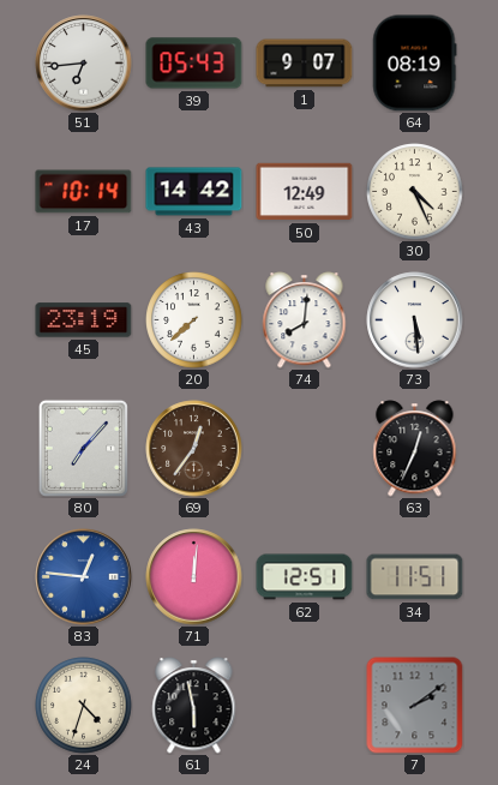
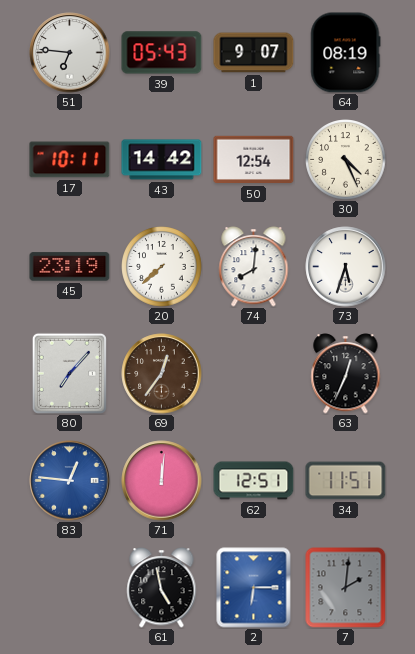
51: 6:44 -> 6:46 (70, 53)
17: 10:14 -> 10:11 (70, 160)
50: 12:49 -> 12:54 (254, 160)
73: 5:29 -> 5:33 (346, 267)
24: 4:33 -> none (84, 706)
61: 5:58 -> 4:58 (162, 588)
2: none -> 6:15 (254, 588)
7: 2:09 -> 2:01 (346, 588)
